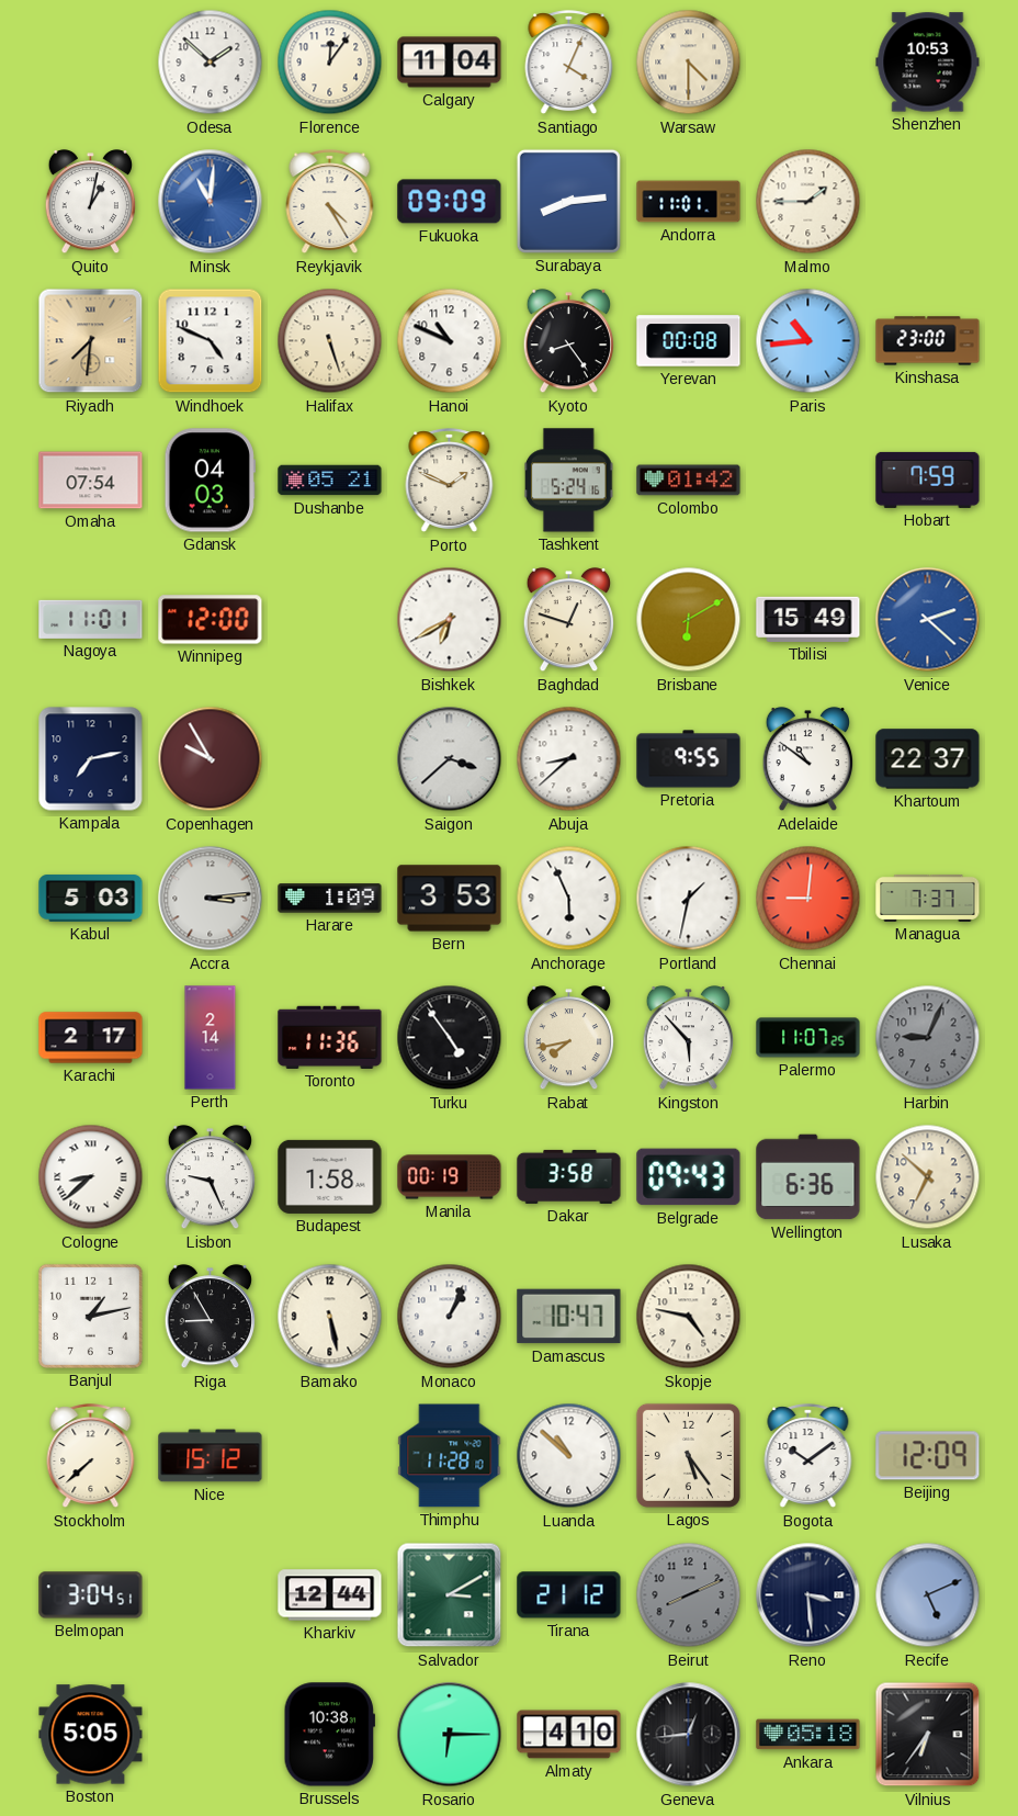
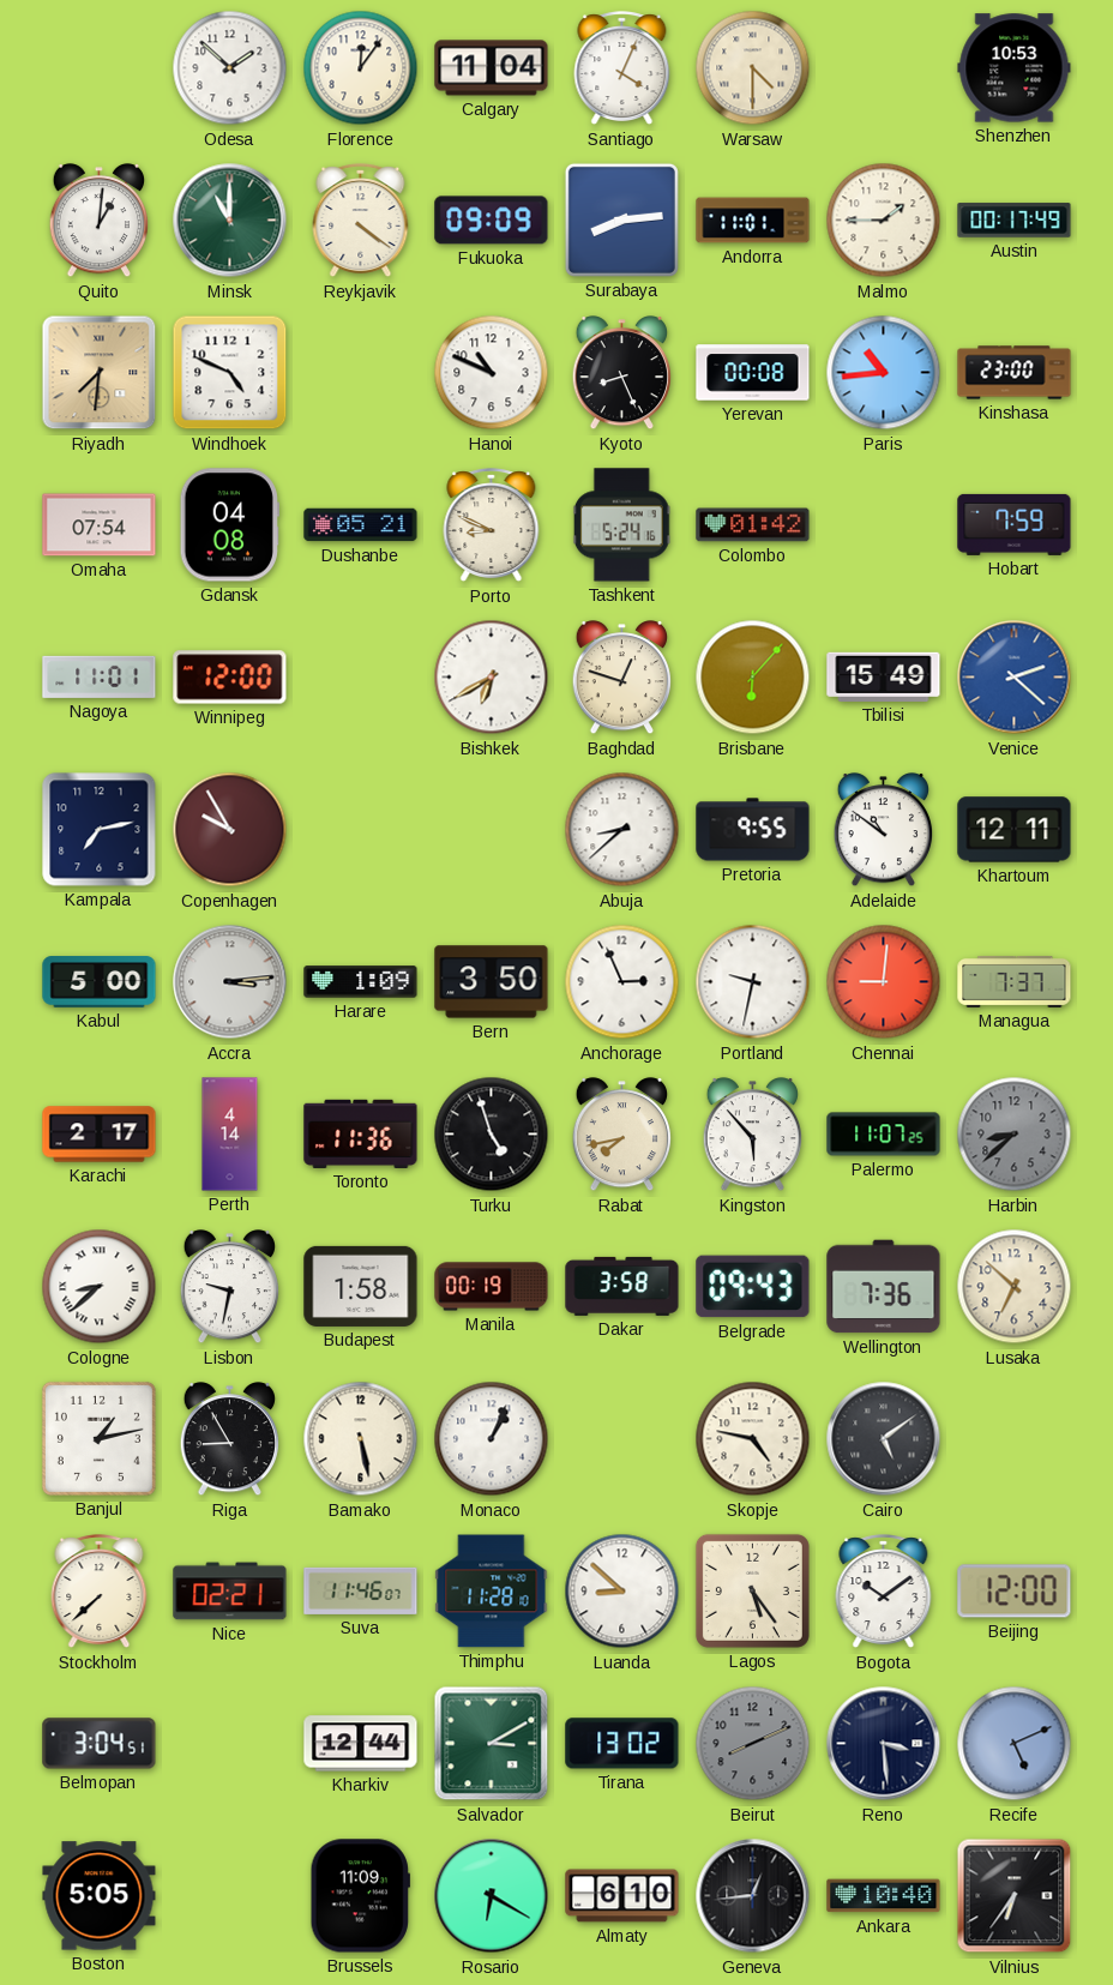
Quito: 1:02 -> 1:01 (98, 222)
Minsk: 11:01 -> 11:00 (230, 221)
Minsk dial: blue -> green (230, 221)
Reykjavik: 4:25 -> 4:21 (361, 221)
Austin: none -> 00:17 (1015, 221)
Halifax: 5:27 -> none (330, 341)
Kyoto: 8:24 -> 8:26 (621, 374)
Gdansk: 04:03 -> 04:08 (229, 525)
Porto: 1:49 -> 8:49 (492, 525)
Brisbane: 6:10 -> 6:07 (753, 678)
Saigon: 3:38 -> none (450, 759)
Khartoum: 22:37 -> 12:11 (1015, 830)
Kabul: 5:03 -> 5:00 (100, 982)
Bern: 3:53 -> 3:50 (492, 982)
Anchorage: 5:56 -> 2:56 (622, 982)
Portland: 1:32 -> 9:32 (753, 982)
Perth: 2:14 -> 4:14 (230, 1135)
Turku: 4:54 -> 4:57 (492, 1135)
Harbin: 9:04 -> 8:38 (1015, 1135)
Lisbon: 9:26 -> 9:32 (229, 1288)
Wellington: 6:36 -> 7:36 (884, 1287)
Damascus: 10:47 -> none (569, 1317)
Cairo: none -> 5:09 (884, 1439)
Nice: 15:12 -> 02:21 (230, 1592)
Suva: none -> 11:46 (361, 1590)
Luanda: 10:52 -> 8:52 (622, 1592)
Beijing: 12:09 -> 12:00 (1015, 1592)
Tirana: 21:12 -> 13:02 (622, 1744)
Brussels: 10:38 -> 11:09 (360, 1896)
Rosario: 6:15 -> 6:20 (492, 1896)
Almaty: 4:10 -> 6:10 (622, 1896)
Ankara: 05:18 -> 10:40 (884, 1896)
